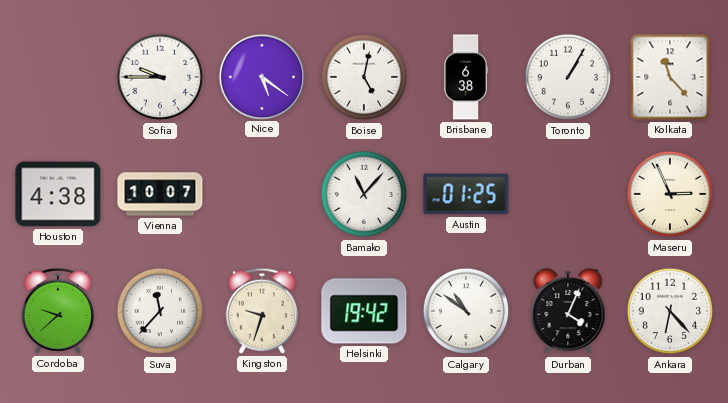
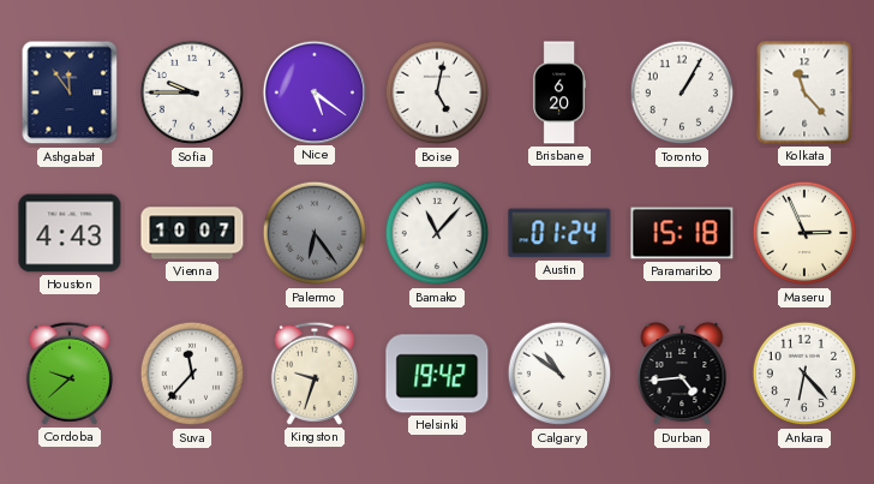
Ashgabat: none -> 11:54 (70, 92)
Brisbane: 6:38 -> 6:20 (559, 92)
Houston: 4:38 -> 4:43 (70, 233)
Palermo: none -> 6:24 (315, 233)
Austin: 01:25 -> 01:24 (559, 233)
Paramaribo: none -> 15:18 (682, 233)
Durban: 4:04 -> 4:44 (682, 374)
